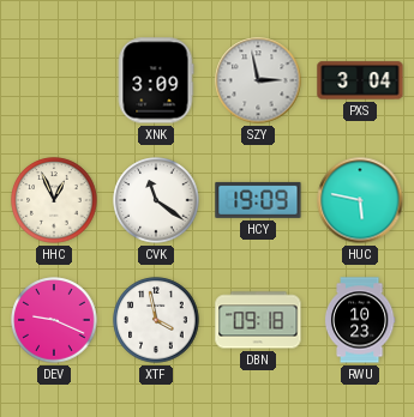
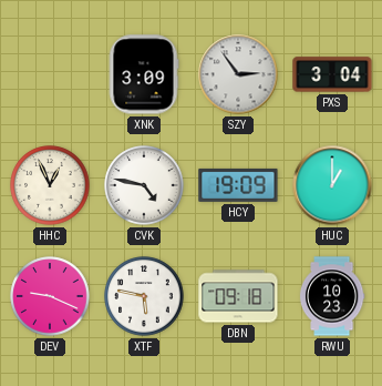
SZY: 2:58 -> 2:54 (238, 74)
CVK: 11:21 -> 4:47 (144, 185)
HUC: 5:47 -> 1:00 (332, 185)
XTF: 3:58 -> 5:47 (144, 296)
